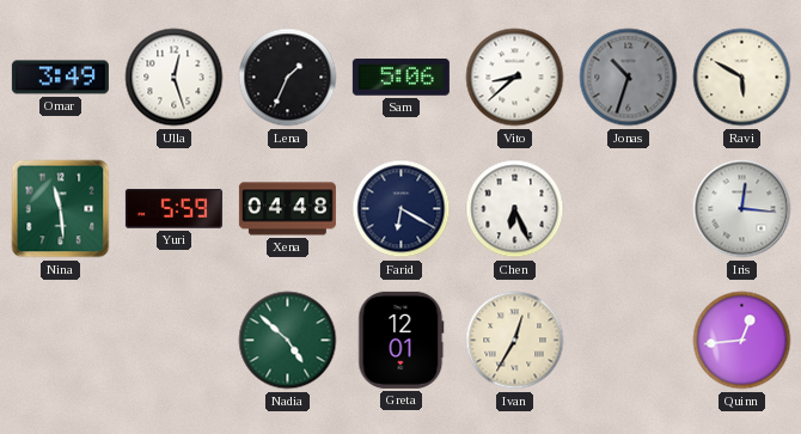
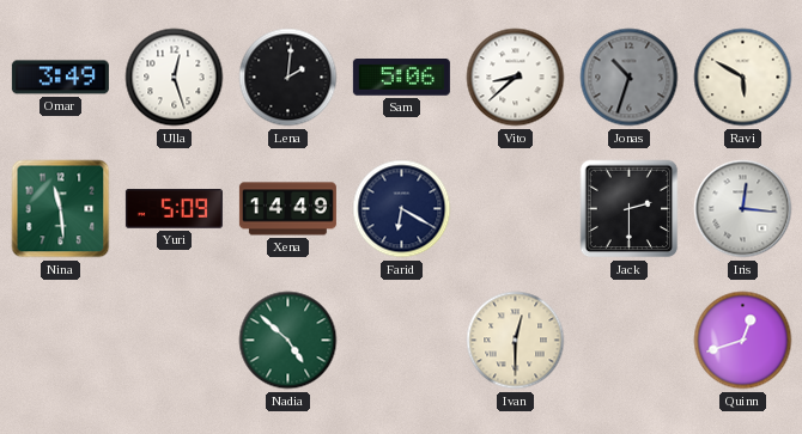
Lena: 1:34 -> 2:01 (288, 78)
Yuri: 5:59 -> 5:09 (174, 209)
Xena: 04:48 -> 14:49 (287, 209)
Chen: 6:26 -> none (515, 209)
Jack: none -> 2:30 (630, 209)
Greta: 12:01 -> none (402, 340)
Ivan: 12:35 -> 12:30 (516, 341)
Quinn: 12:44 -> 12:42 (743, 341)
